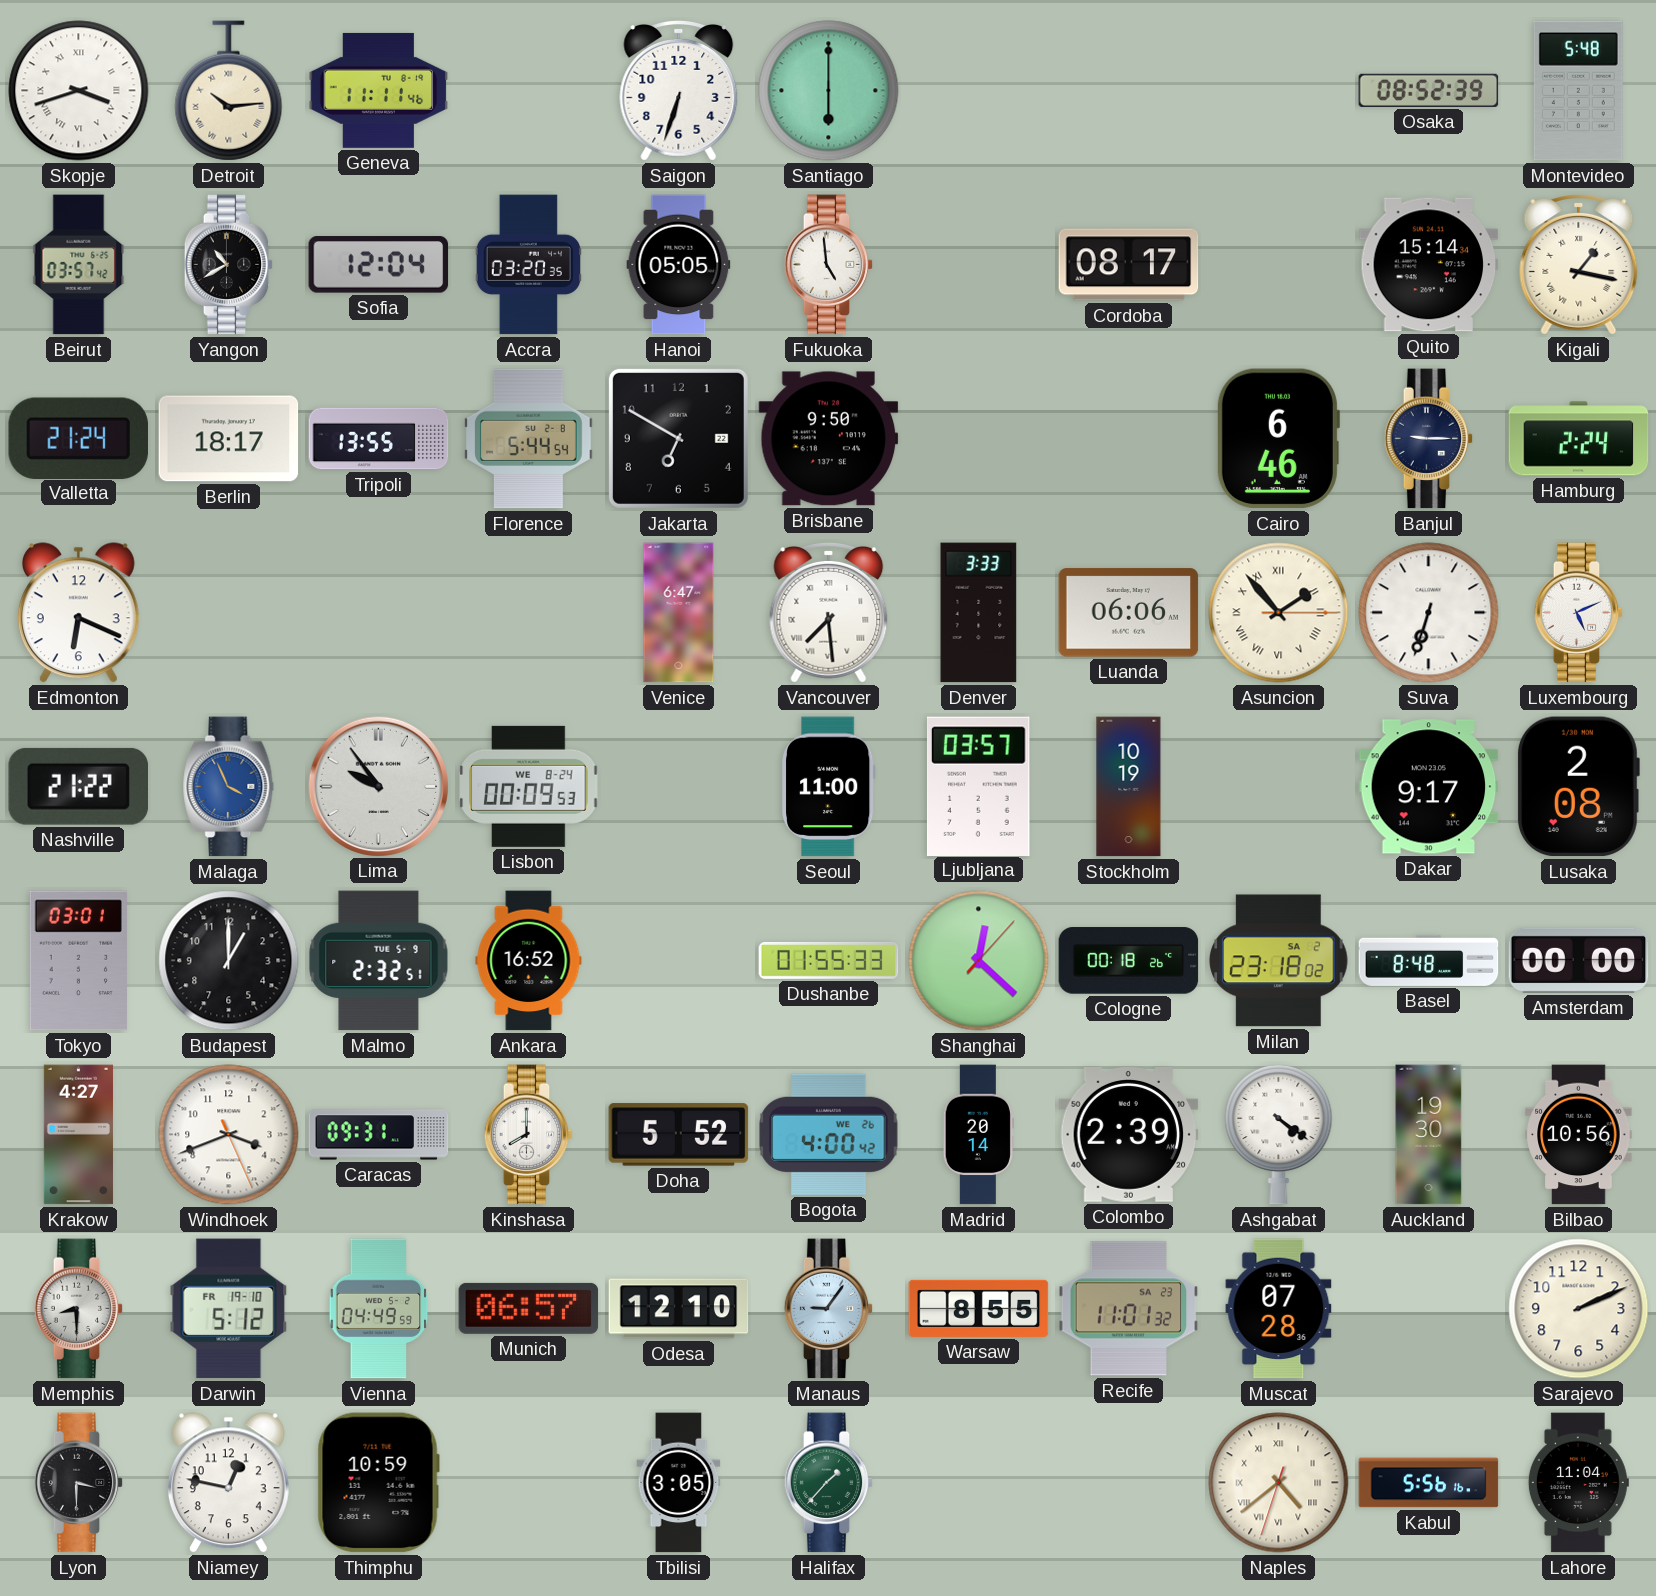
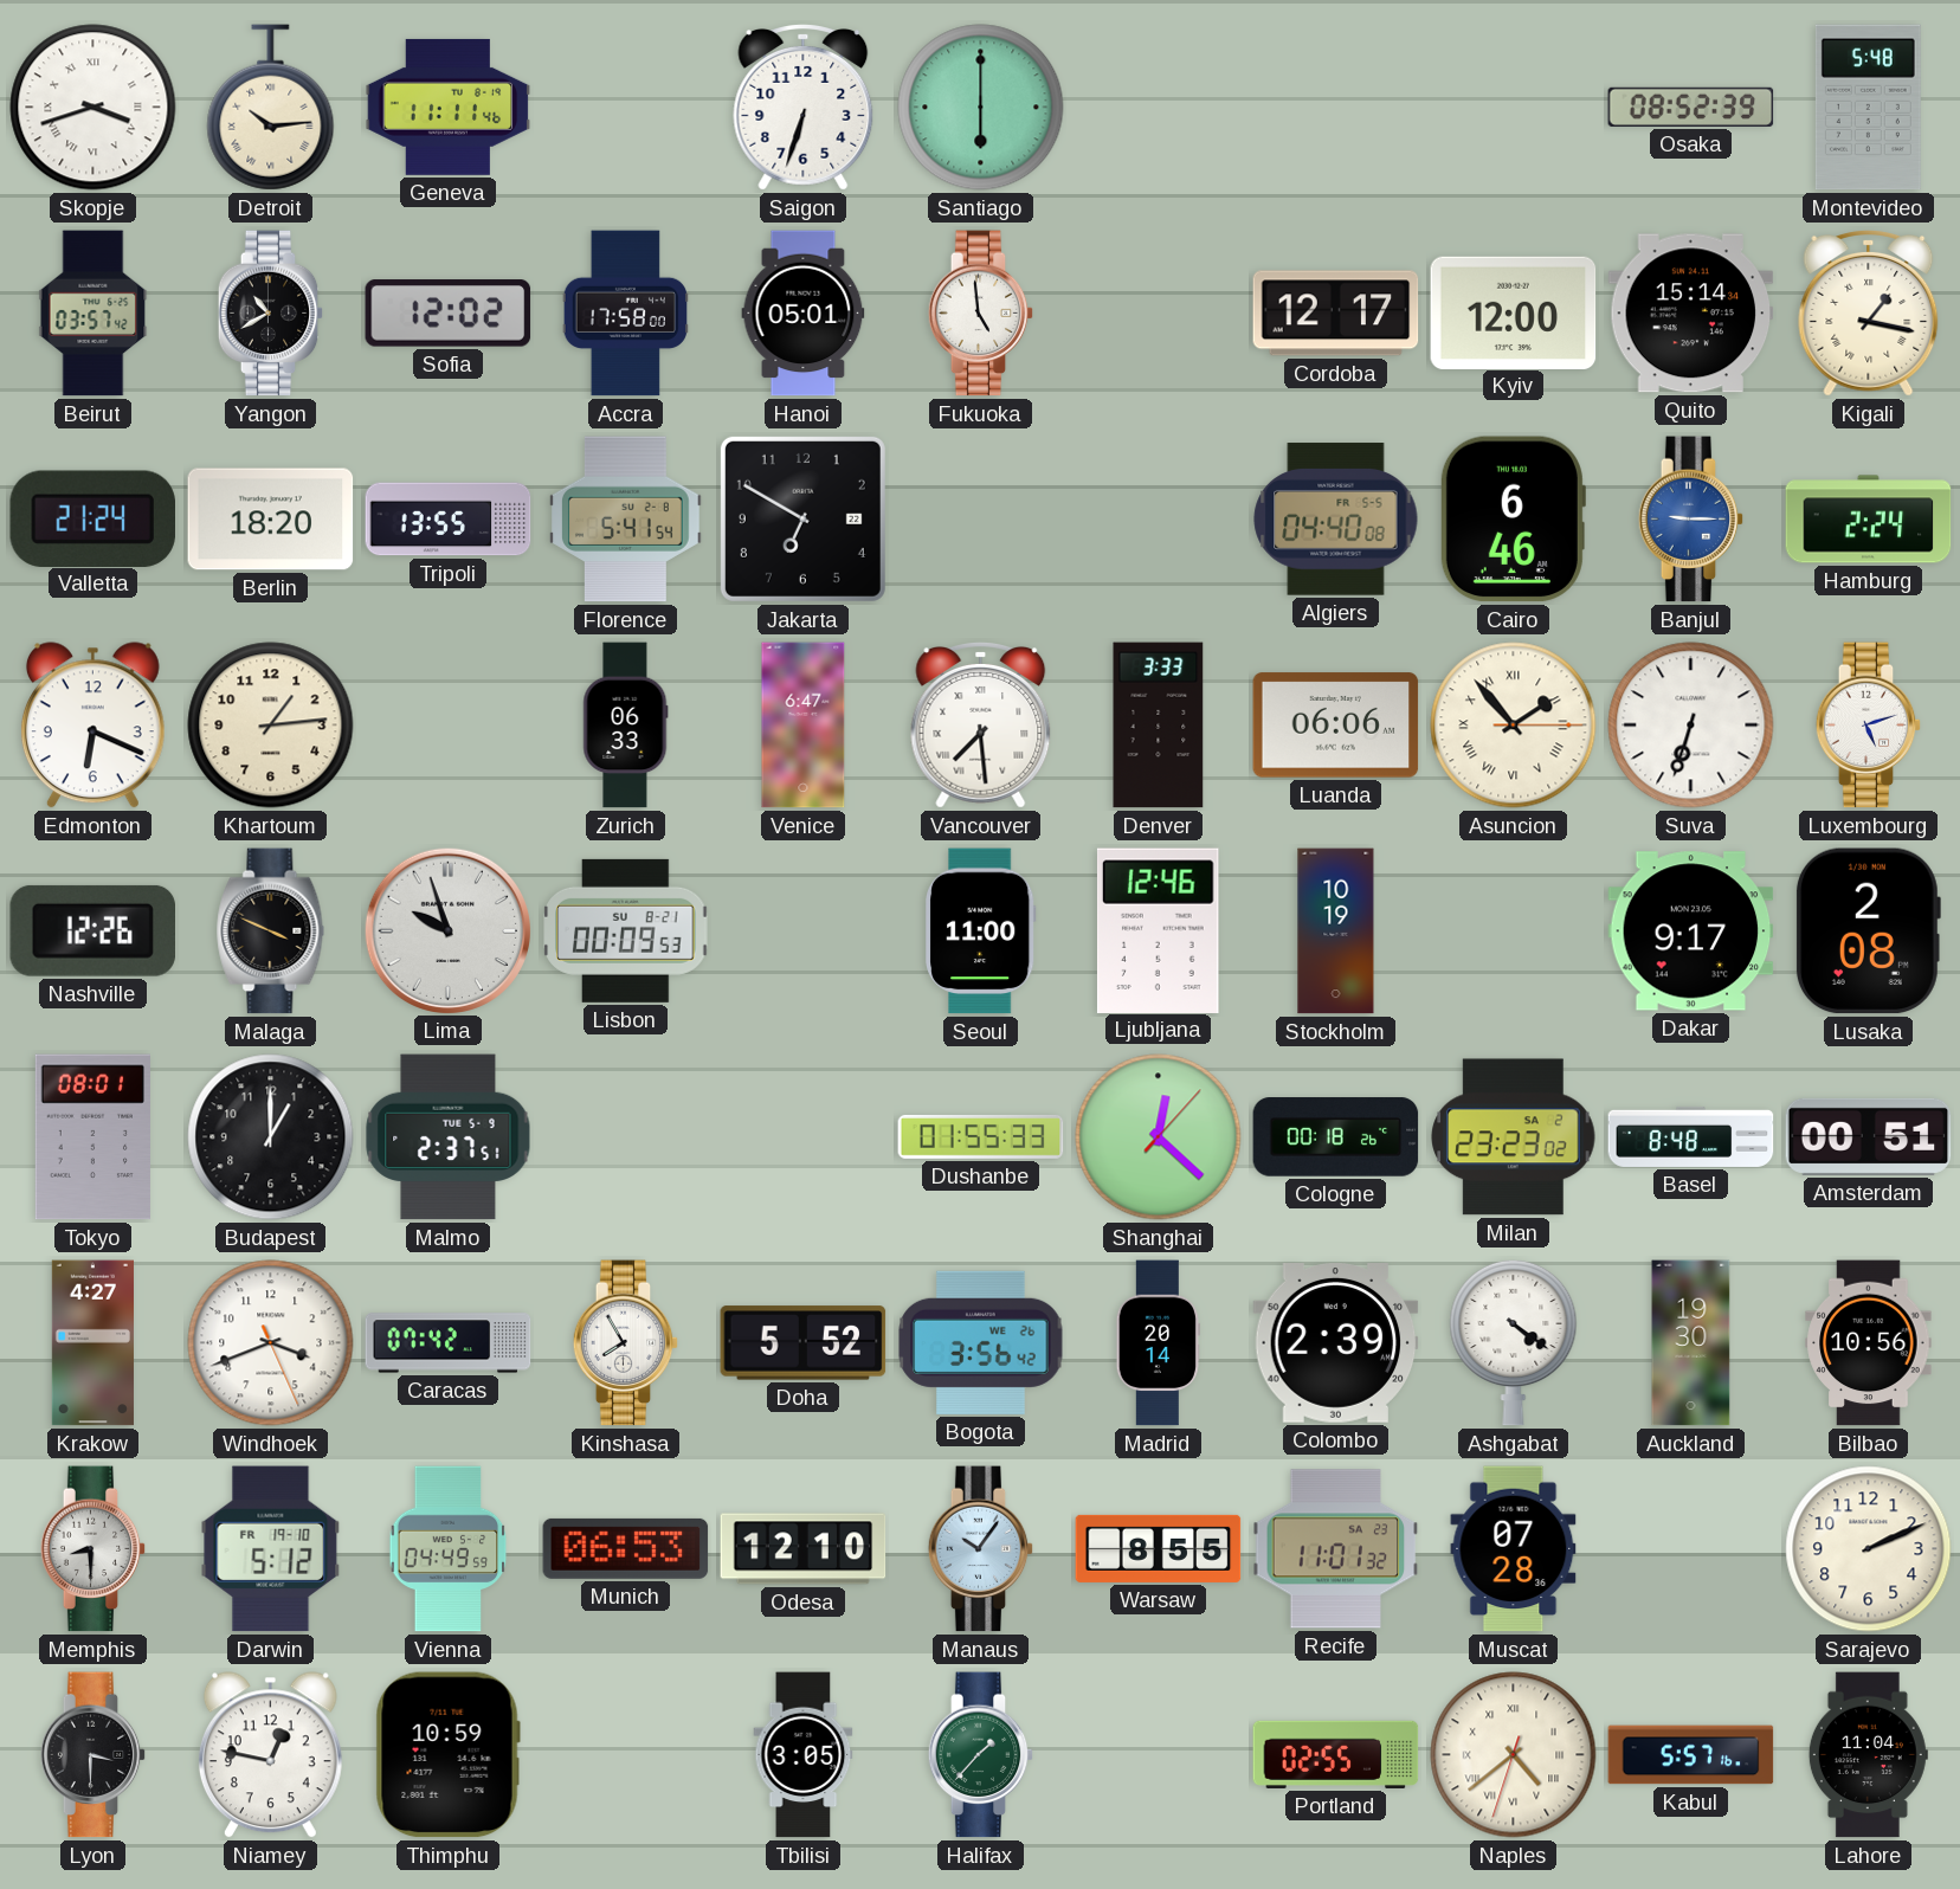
Sofia: 12:04 -> 12:02 (449, 314)
Accra: 03:20 -> 17:58 (625, 314)
Hanoi: 05:05 -> 05:01 (804, 314)
Cordoba: 08:17 -> 12:17 (1336, 314)
Kyiv: none -> 12:00 (1514, 312)
Berlin: 18:17 -> 18:20 (271, 520)
Florence: 5:44 -> 5:41 (626, 520)
Brisbane: 9:50 -> none (829, 439)
Algiers: none -> 04:40 (1336, 520)
Banjul dial: navy -> blue (1691, 520)
Khartoum: none -> 1:14 (271, 726)
Zurich: none -> 06:33 (626, 726)
Luxembourg: 5:11 -> 5:12 (1869, 726)
Nashville: 21:22 -> 12:26 (92, 930)
Malaga: 3:56 -> 3:49 (271, 931)
Malaga dial: blue -> black (271, 931)
Lima: 9:54 -> 9:57 (447, 930)
Lisbon date: WE 8-24 -> SU 8-21 (626, 930)
Ljubljana: 03:57 -> 12:46 (1158, 930)
Tokyo: 03:01 -> 08:01 (92, 1137)
Malmo: 2:32 -> 2:37 (449, 1137)
Ankara: 16:52 -> none (529, 961)
Milan: 23:18 -> 23:23 (1514, 1137)
Amsterdam: 00:00 -> 00:51 (1869, 1136)
Caracas: 09:31 -> 07:42 (449, 1343)
Kinshasa: 8:00 -> 7:55 (626, 1343)
Bogota: 4:00 -> 3:56 (981, 1342)
Munich: 06:57 -> 06:53 (626, 1548)
Manaus: 9:06 -> 10:06 (981, 1549)
Portland: none -> 02:55 (1336, 1754)
Kabul: 5:56 -> 5:57 (1691, 1755)
